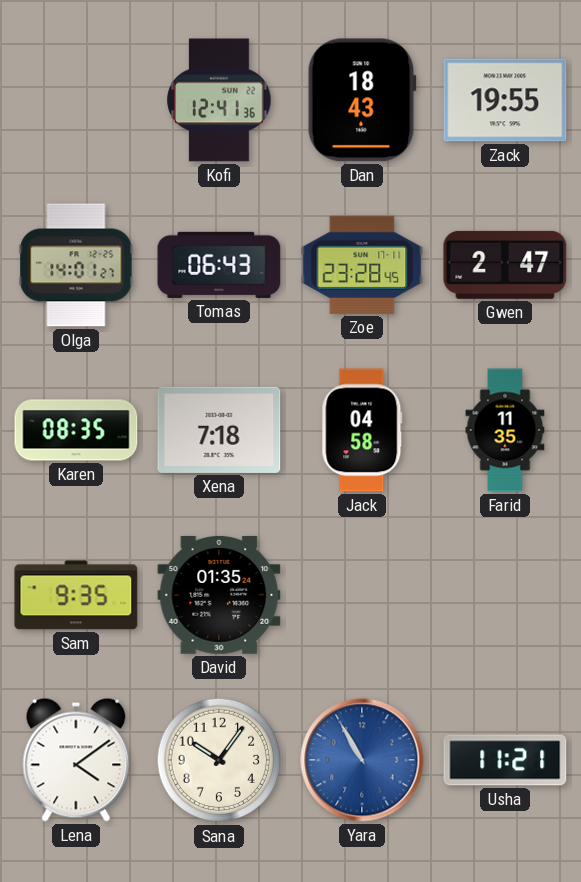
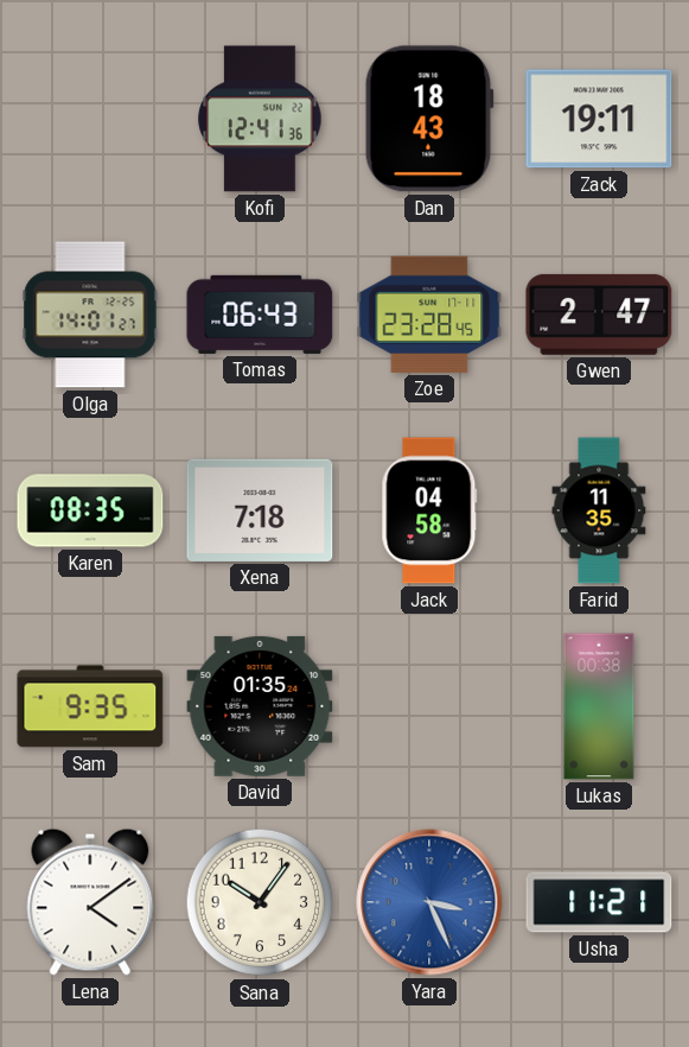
Zack: 19:55 -> 19:11 (599, 119)
Lukas: none -> 00:38 (599, 706)
Yara: 10:55 -> 3:26 (429, 902)
